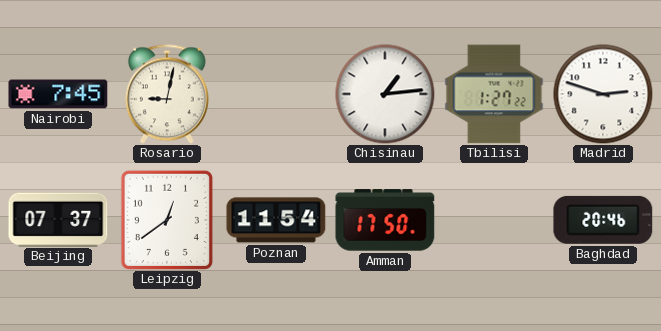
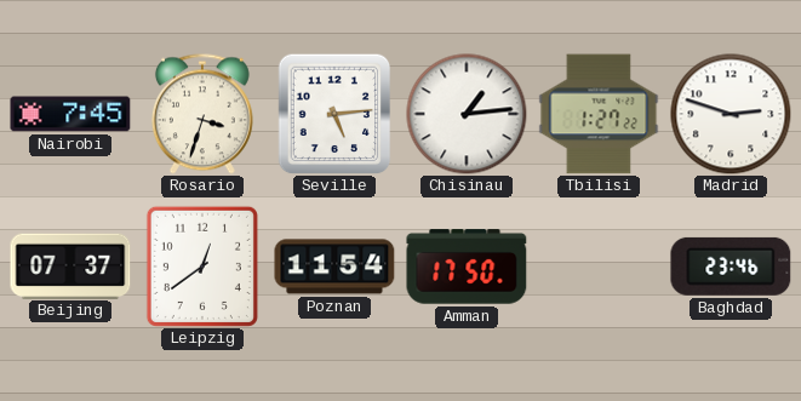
Rosario: 9:02 -> 3:33 (202, 114)
Seville: none -> 5:14 (334, 114)
Baghdad: 20:46 -> 23:46 (731, 267)
